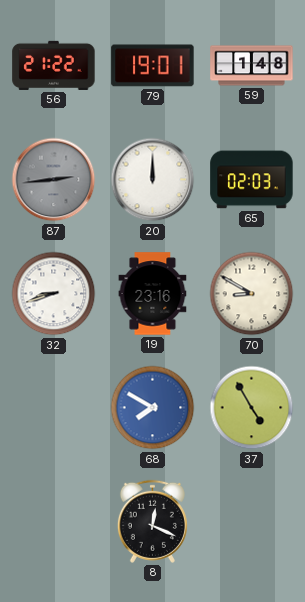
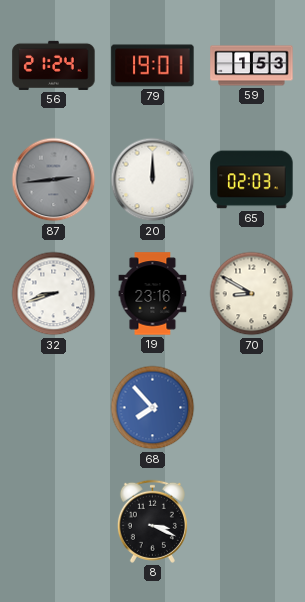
56: 21:22 -> 21:24 (54, 65)
59: 1:48 -> 1:53 (252, 66)
68: 7:50 -> 7:53 (153, 408)
37: 4:55 -> none (252, 408)
8: 12:19 -> 3:19 (152, 521)
